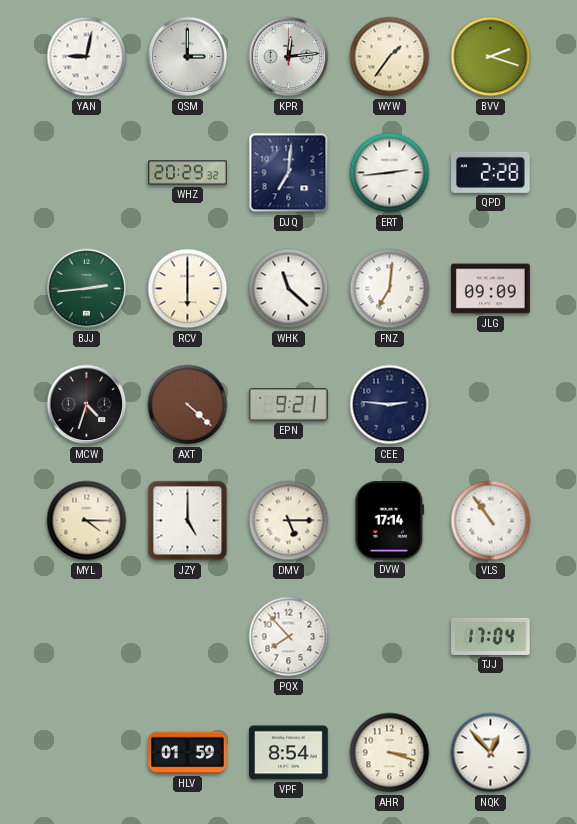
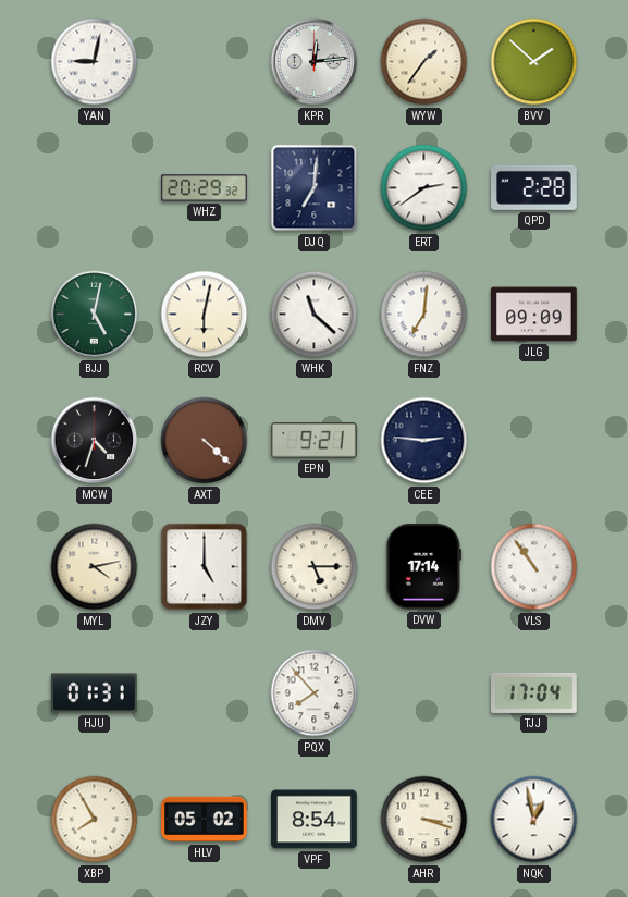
QSM: 3:00 -> none (188, 57)
BVV: 2:18 -> 1:52 (534, 62)
ERT: 2:44 -> 2:39 (424, 188)
BJJ: 2:44 -> 5:02 (95, 315)
RCV: 6:00 -> 6:02 (205, 315)
MYL: 4:15 -> 4:13 (95, 567)
HJU: none -> 01:31 (94, 693)
XBP: none -> 7:55 (95, 820)
HLV: 01:59 -> 05:02 (205, 820)
NQK: 12:53 -> 12:58 (534, 820)
